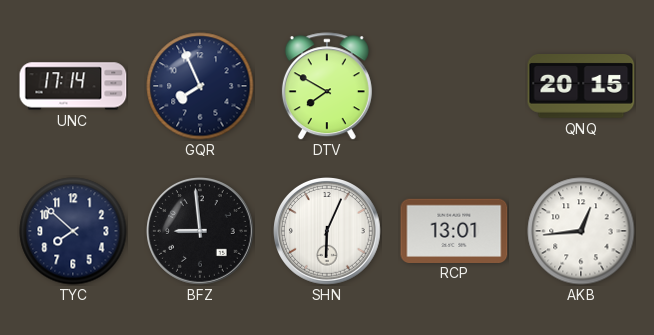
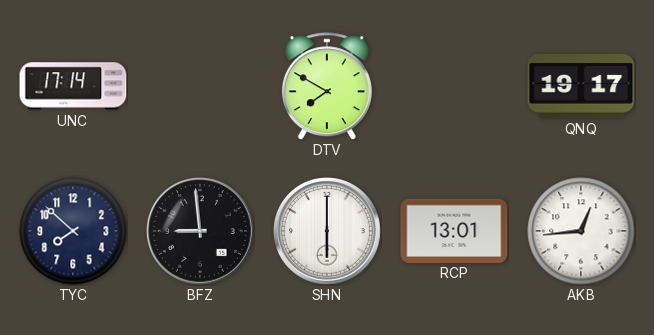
GQR: 7:56 -> none (200, 86)
QNQ: 20:15 -> 19:17 (581, 87)
SHN: 6:04 -> 6:00 (328, 232)
